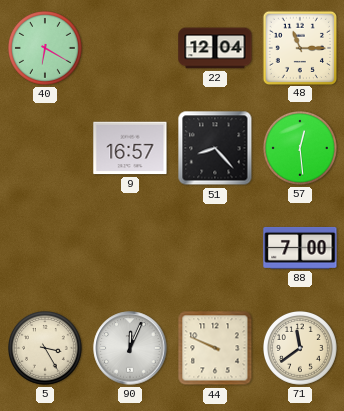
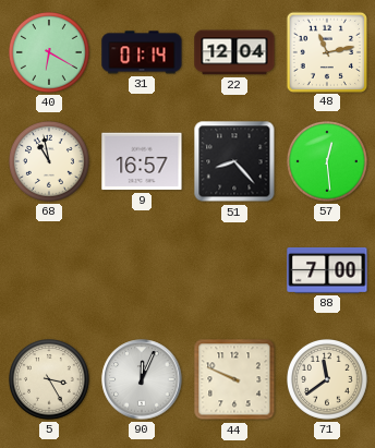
31: none -> 01:14 (142, 52)
48: 11:15 -> 11:13 (326, 51)
68: none -> 10:58 (50, 162)
